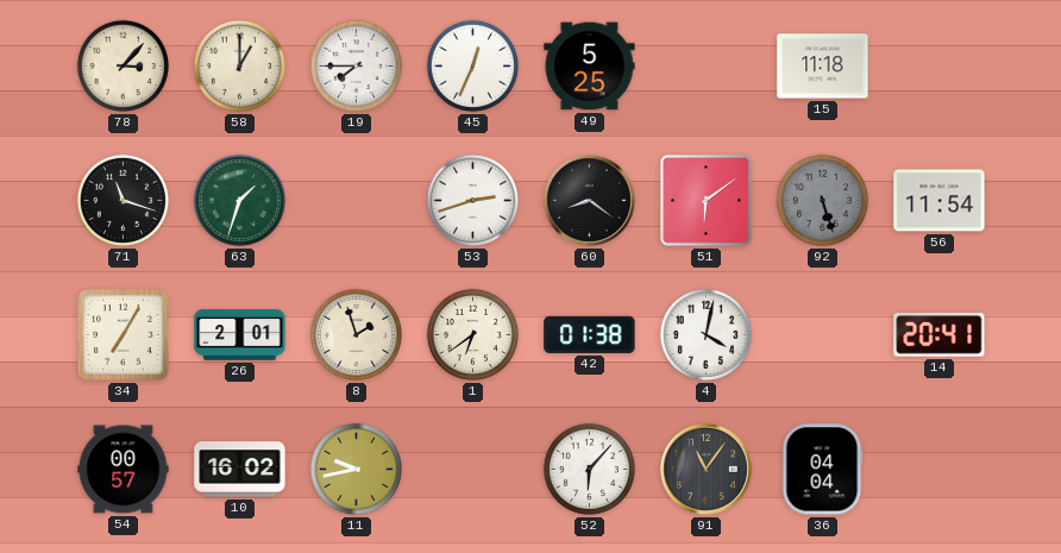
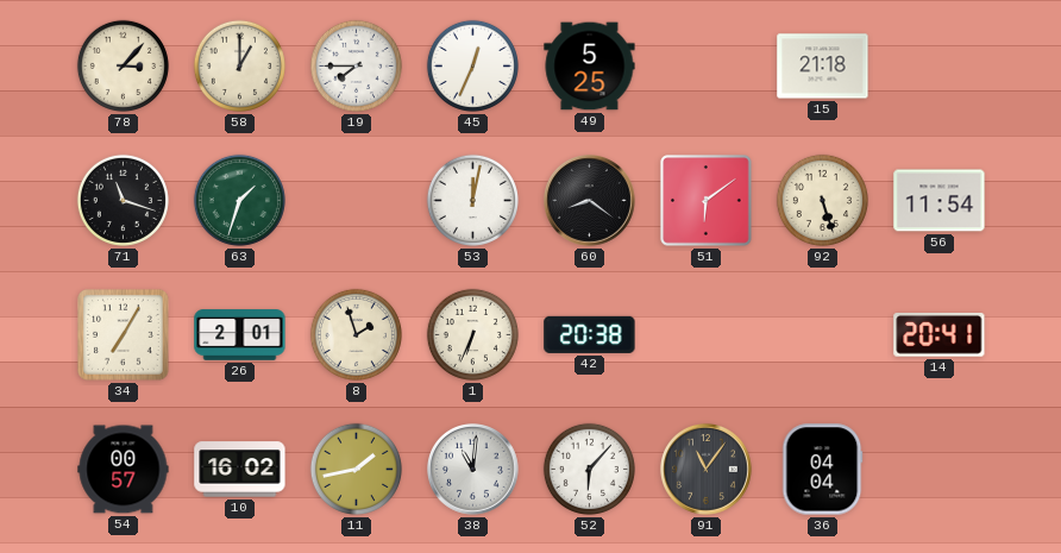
15: 11:18 -> 21:18 (823, 67)
53: 2:42 -> 12:02 (472, 200)
92 dial: grey -> cream (822, 200)
1: 6:39 -> 6:34 (472, 334)
42: 01:38 -> 20:38 (590, 334)
4: 4:02 -> none (705, 334)
11: 9:43 -> 1:43 (356, 469)
38: none -> 11:01 (473, 470)
